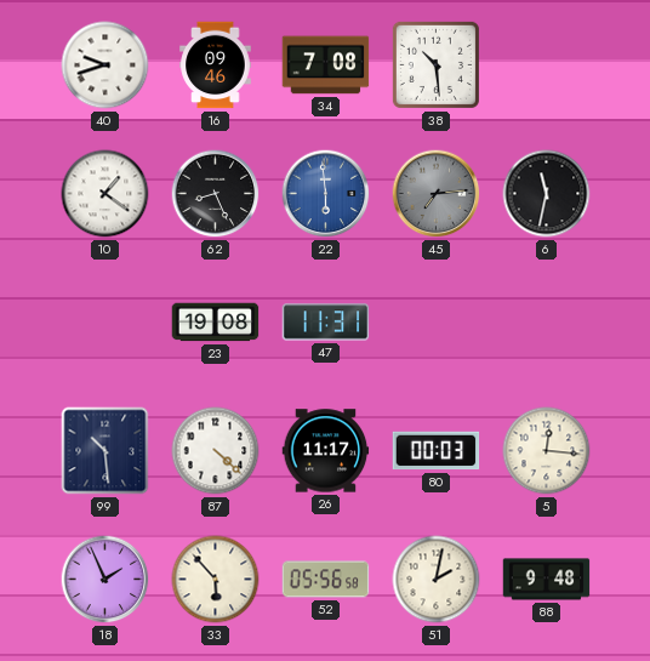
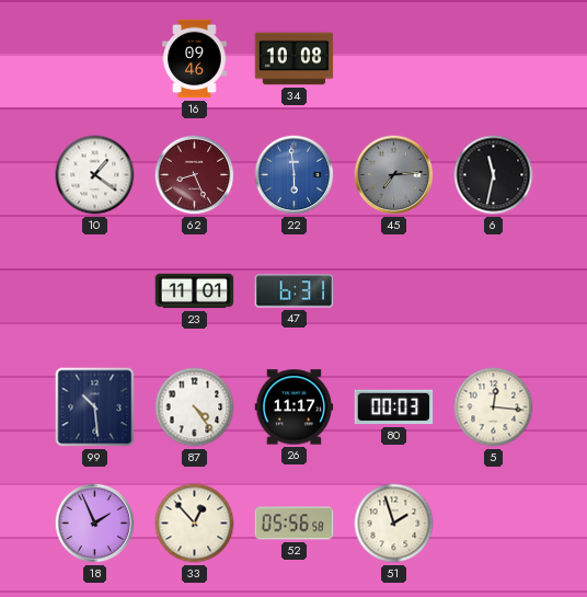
40: 9:42 -> none (106, 65)
34: 7:08 -> 10:08 (295, 59)
38: 10:29 -> none (435, 64)
62 dial: black -> burgundy (195, 175)
23: 19:08 -> 11:01 (195, 291)
47: 11:31 -> 6:31 (295, 291)
87: 4:22 -> 4:24 (195, 407)
33: 5:53 -> 12:53 (195, 524)
51: 2:02 -> 1:57 (394, 524)
88: 9:48 -> none (547, 580)
